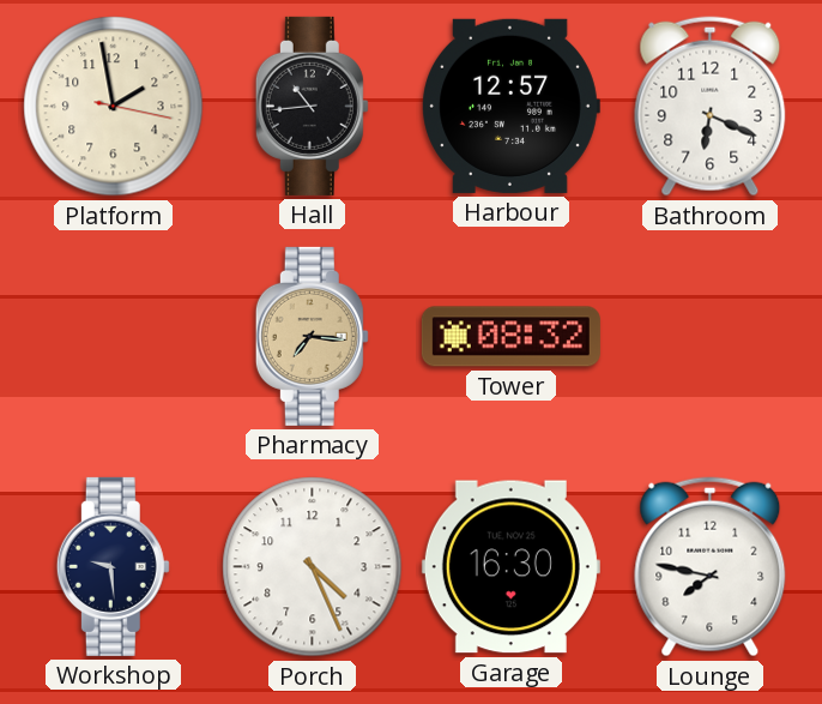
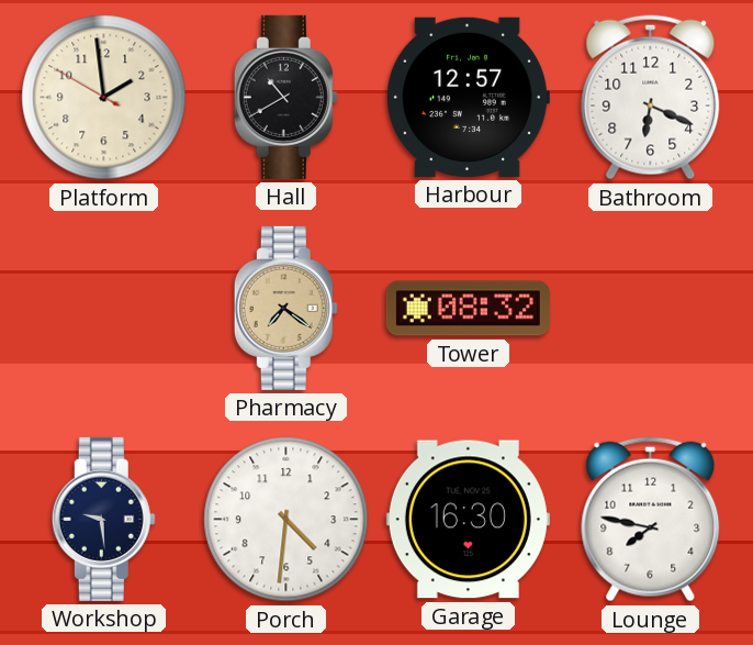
Platform: 1:58:17 -> 1:58:50 (104, 98)
Hall: 10:44 -> 10:40 (285, 97)
Pharmacy: 7:16 -> 7:21 (285, 308)
Porch: 4:26 -> 4:31 (286, 520)
